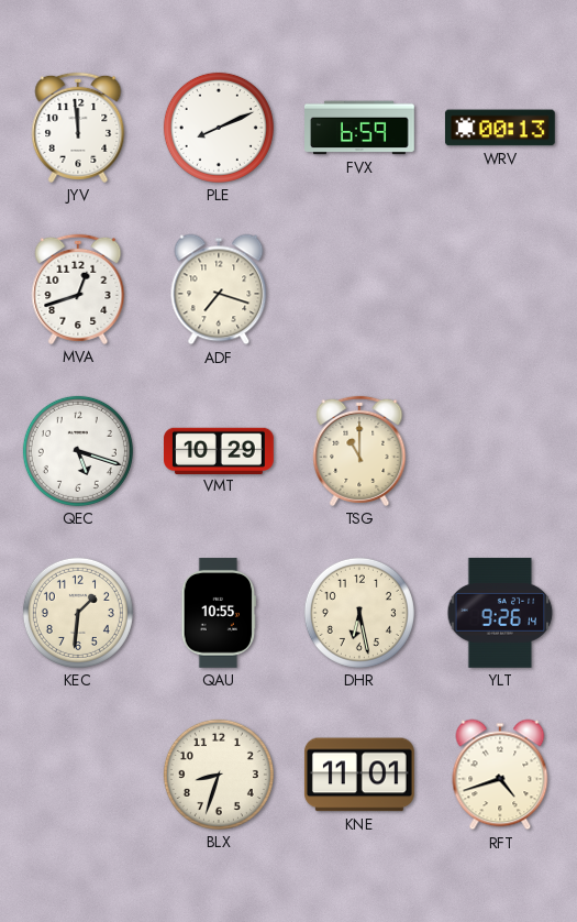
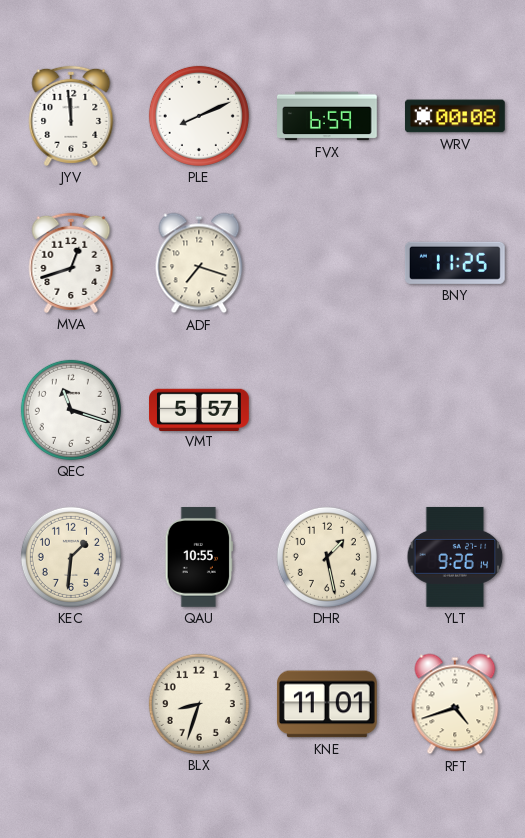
WRV: 00:13 -> 00:08 (455, 116)
BNY: none -> 11:25 (455, 263)
QEC: 5:18 -> 11:18 (71, 410)
VMT: 10:29 -> 5:57 (200, 409)
TSG: 11:00 -> none (359, 451)
DHR: 6:28 -> 1:28 (327, 557)
